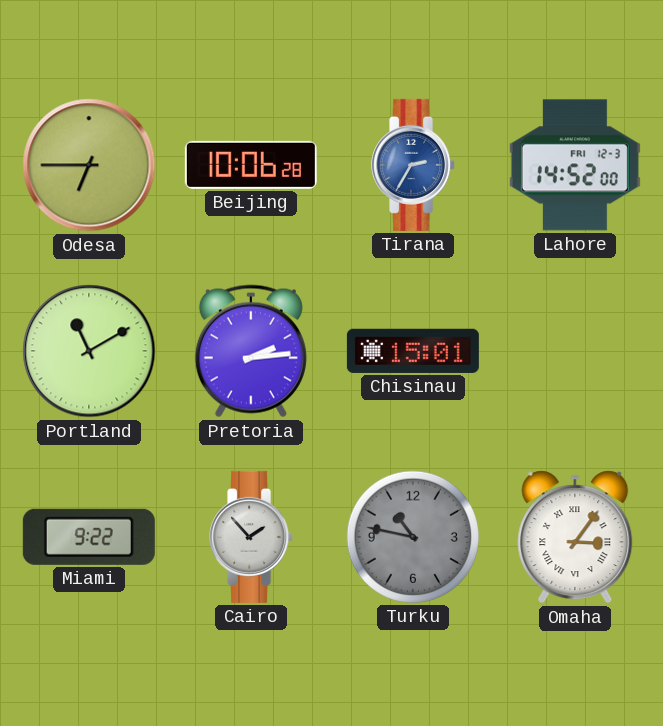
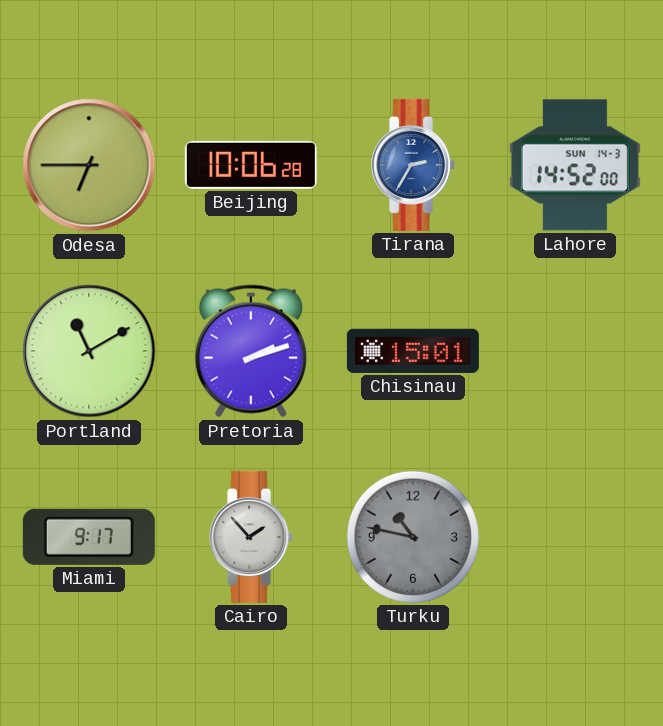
Lahore date: FRI 12-3 -> SUN 14-3 (575, 165)
Pretoria: 2:14 -> 2:12 (251, 351)
Miami: 9:22 -> 9:17 (89, 537)
Omaha: 3:06 -> none (575, 537)
